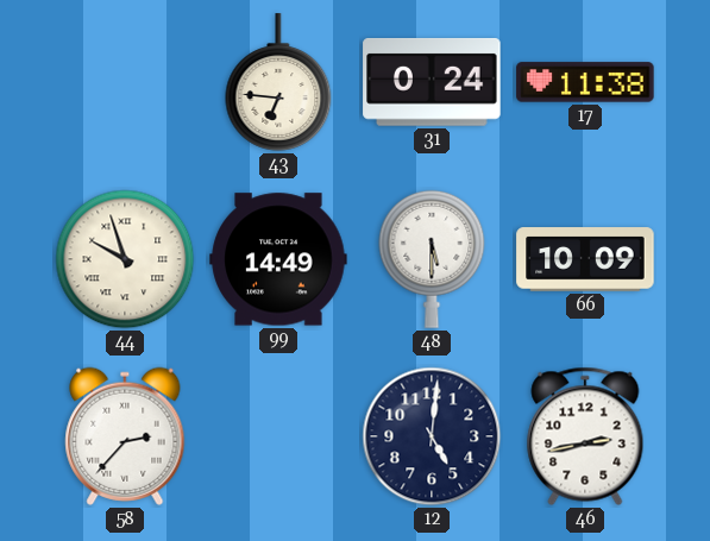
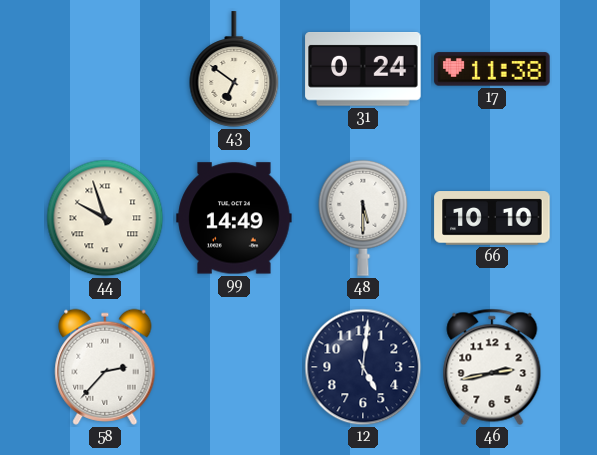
43: 6:46 -> 6:51 (234, 69)
66: 10:09 -> 10:10 (492, 218)
